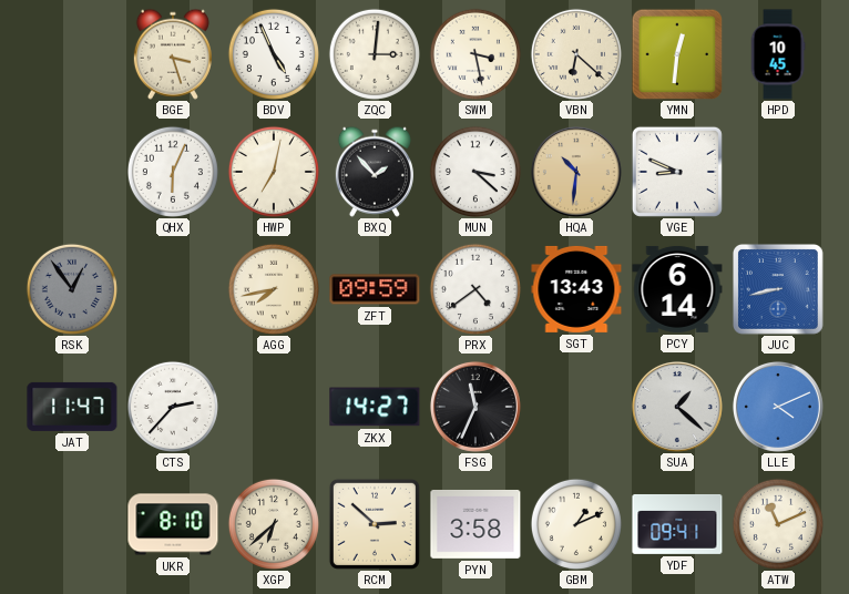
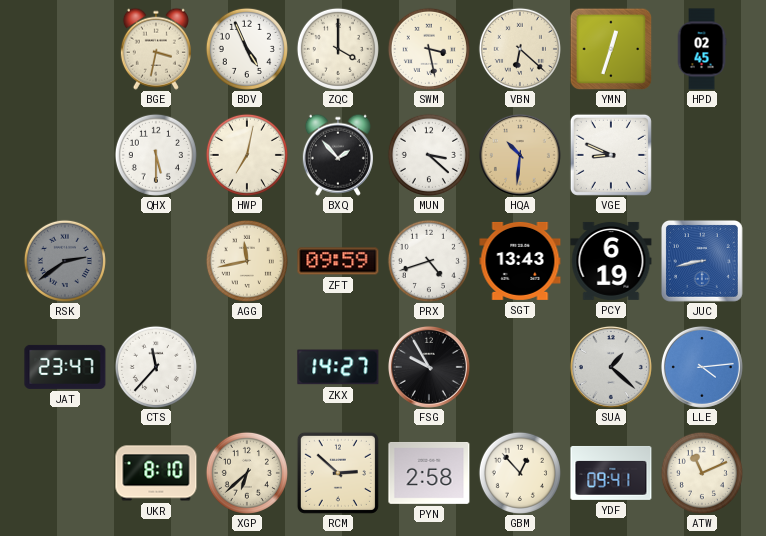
BGE: 3:27 -> 3:32 (156, 49)
ZQC: 3:01 -> 4:00 (338, 49)
YMN: 12:31 -> 12:33 (611, 49)
HPD: 10:45 -> 02:45 (702, 49)
QHX: 6:04 -> 5:30 (156, 155)
RSK: 12:54 -> 2:39 (65, 261)
AGG: 7:43 -> 11:43 (247, 261)
PRX: 4:39 -> 4:42 (429, 261)
PCY: 6:14 -> 6:19 (611, 261)
JAT: 11:47 -> 23:47 (65, 367)
CTS: 2:37 -> 11:37 (156, 367)
FSG: 11:34 -> 9:55 (429, 367)
LLE: 4:11 -> 4:14 (702, 367)
PYN: 3:58 -> 2:58 (429, 473)
GBM: 1:11 -> 12:53 (520, 473)
